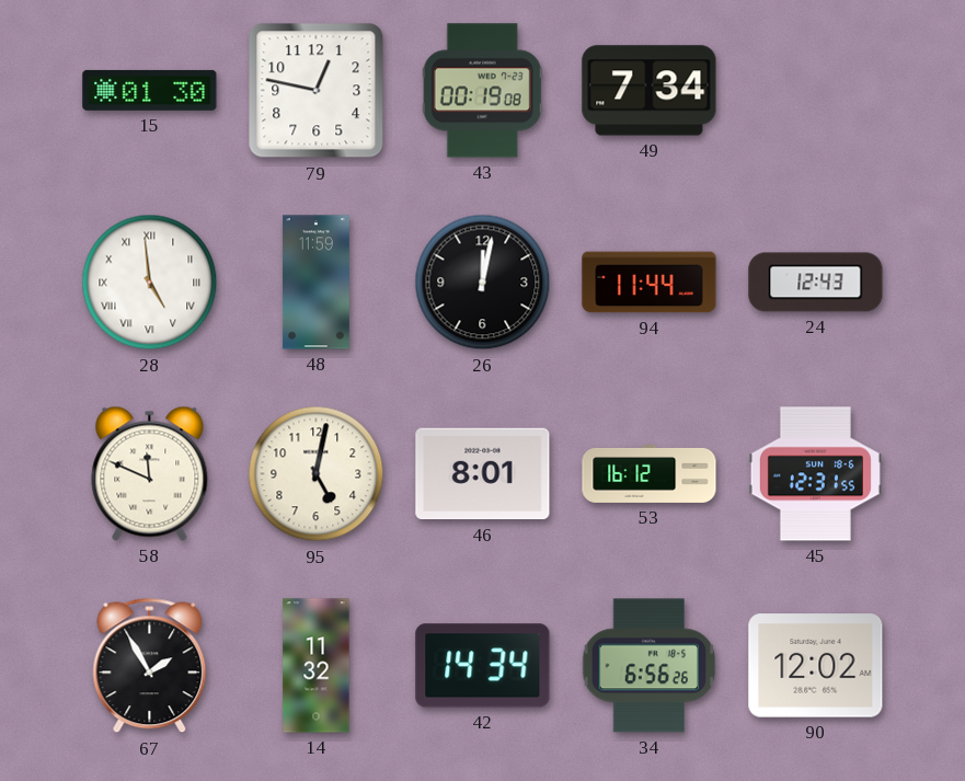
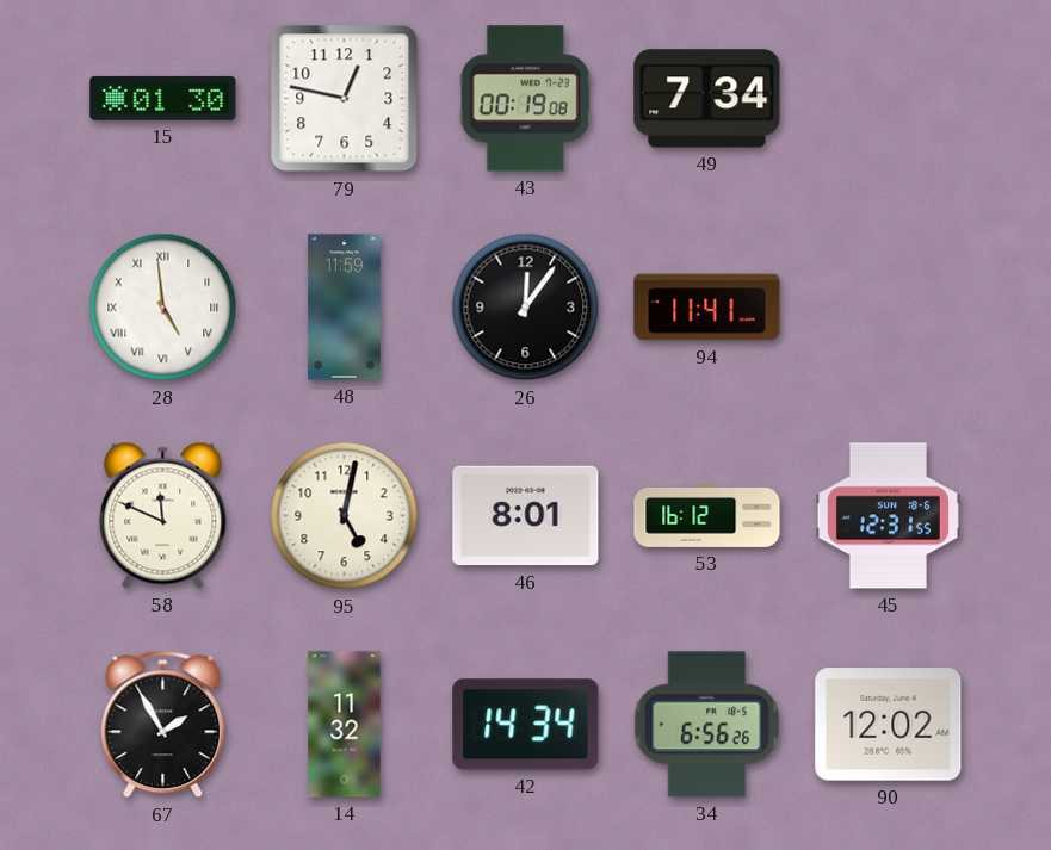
26: 12:02 -> 12:06 (526, 308)
94: 11:44 -> 11:41 (707, 308)
24: 12:43 -> none (816, 283)
